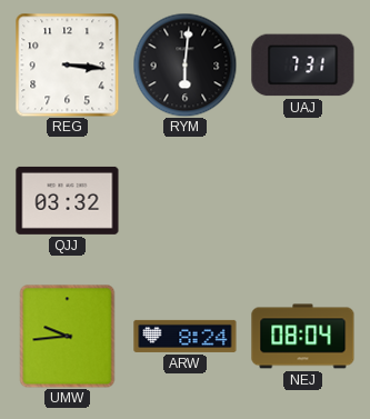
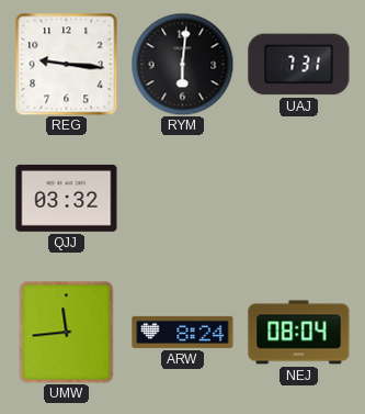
REG: 3:16 -> 9:16 (66, 64)
UMW: 9:44 -> 11:44 (67, 332)
